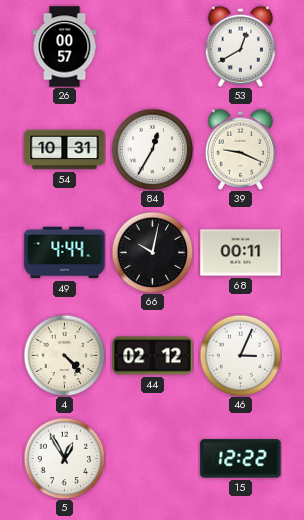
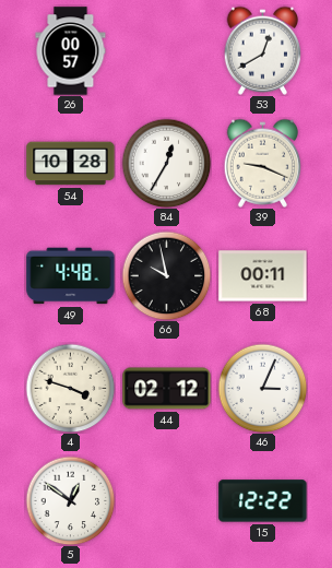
54: 10:31 -> 10:28 (71, 164)
49: 4:44 -> 4:48 (71, 276)
66: 10:02 -> 9:58 (166, 275)
4: 4:23 -> 3:48 (70, 388)
5: 12:55 -> 12:51 (70, 500)
